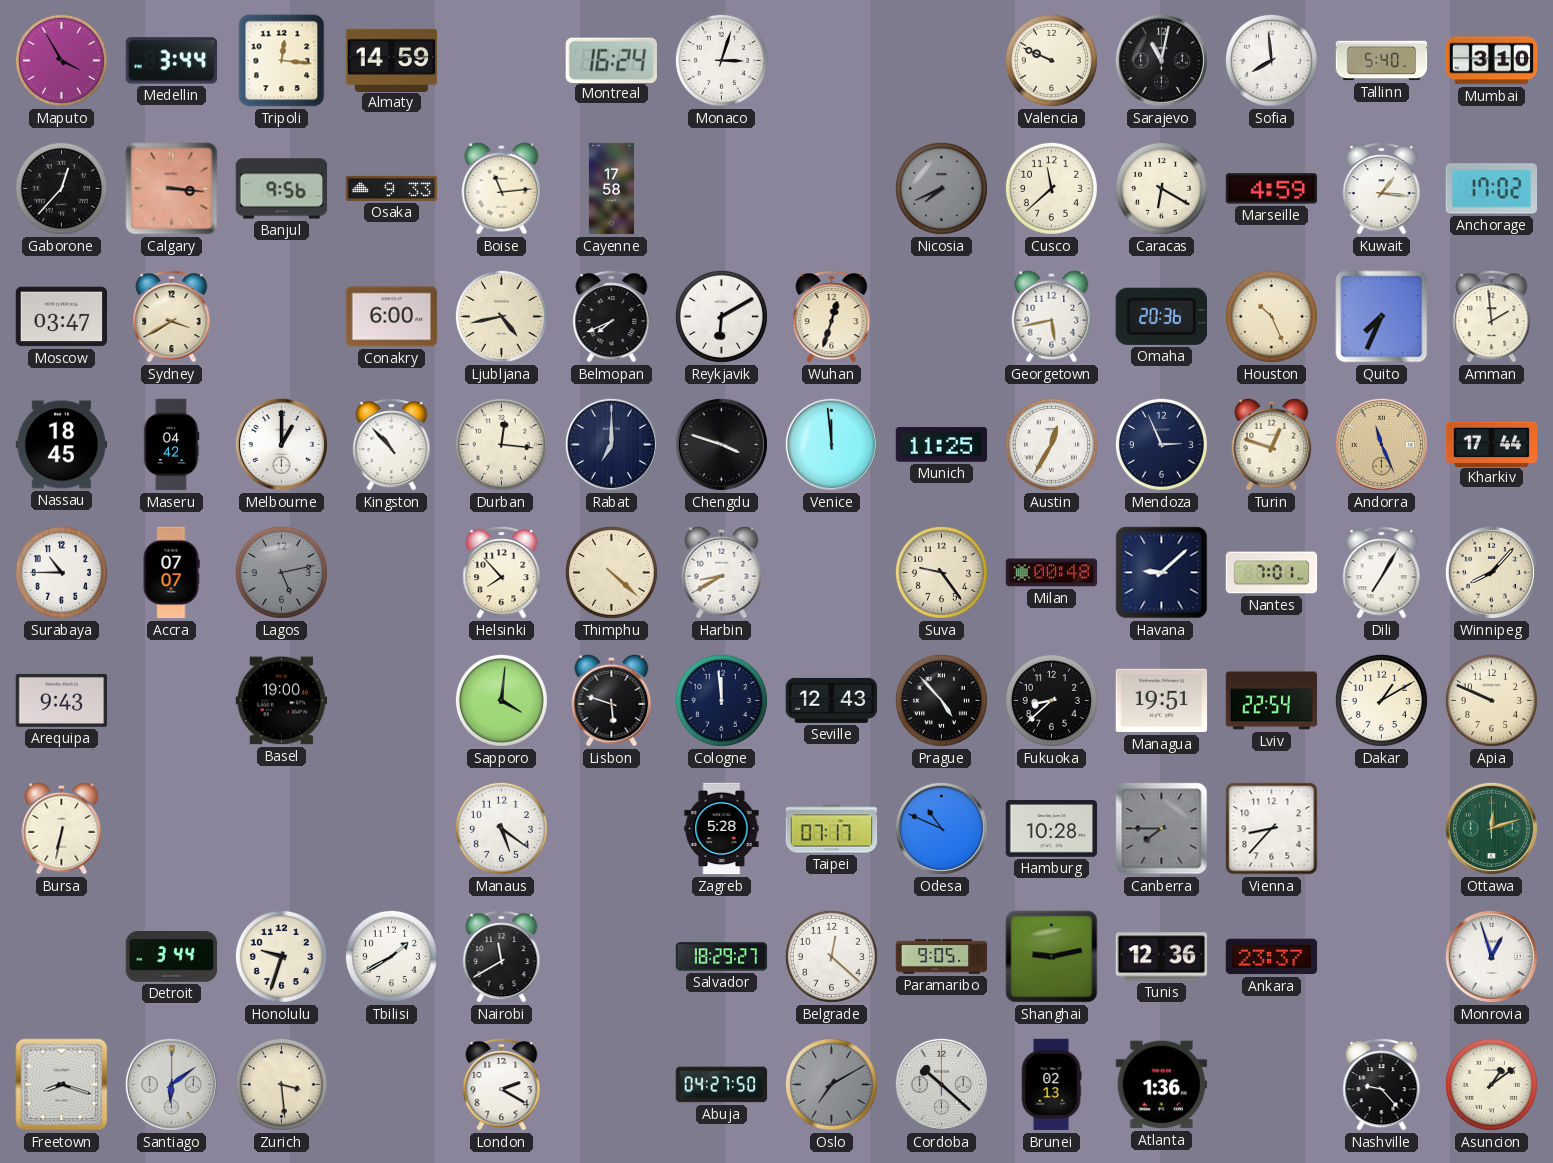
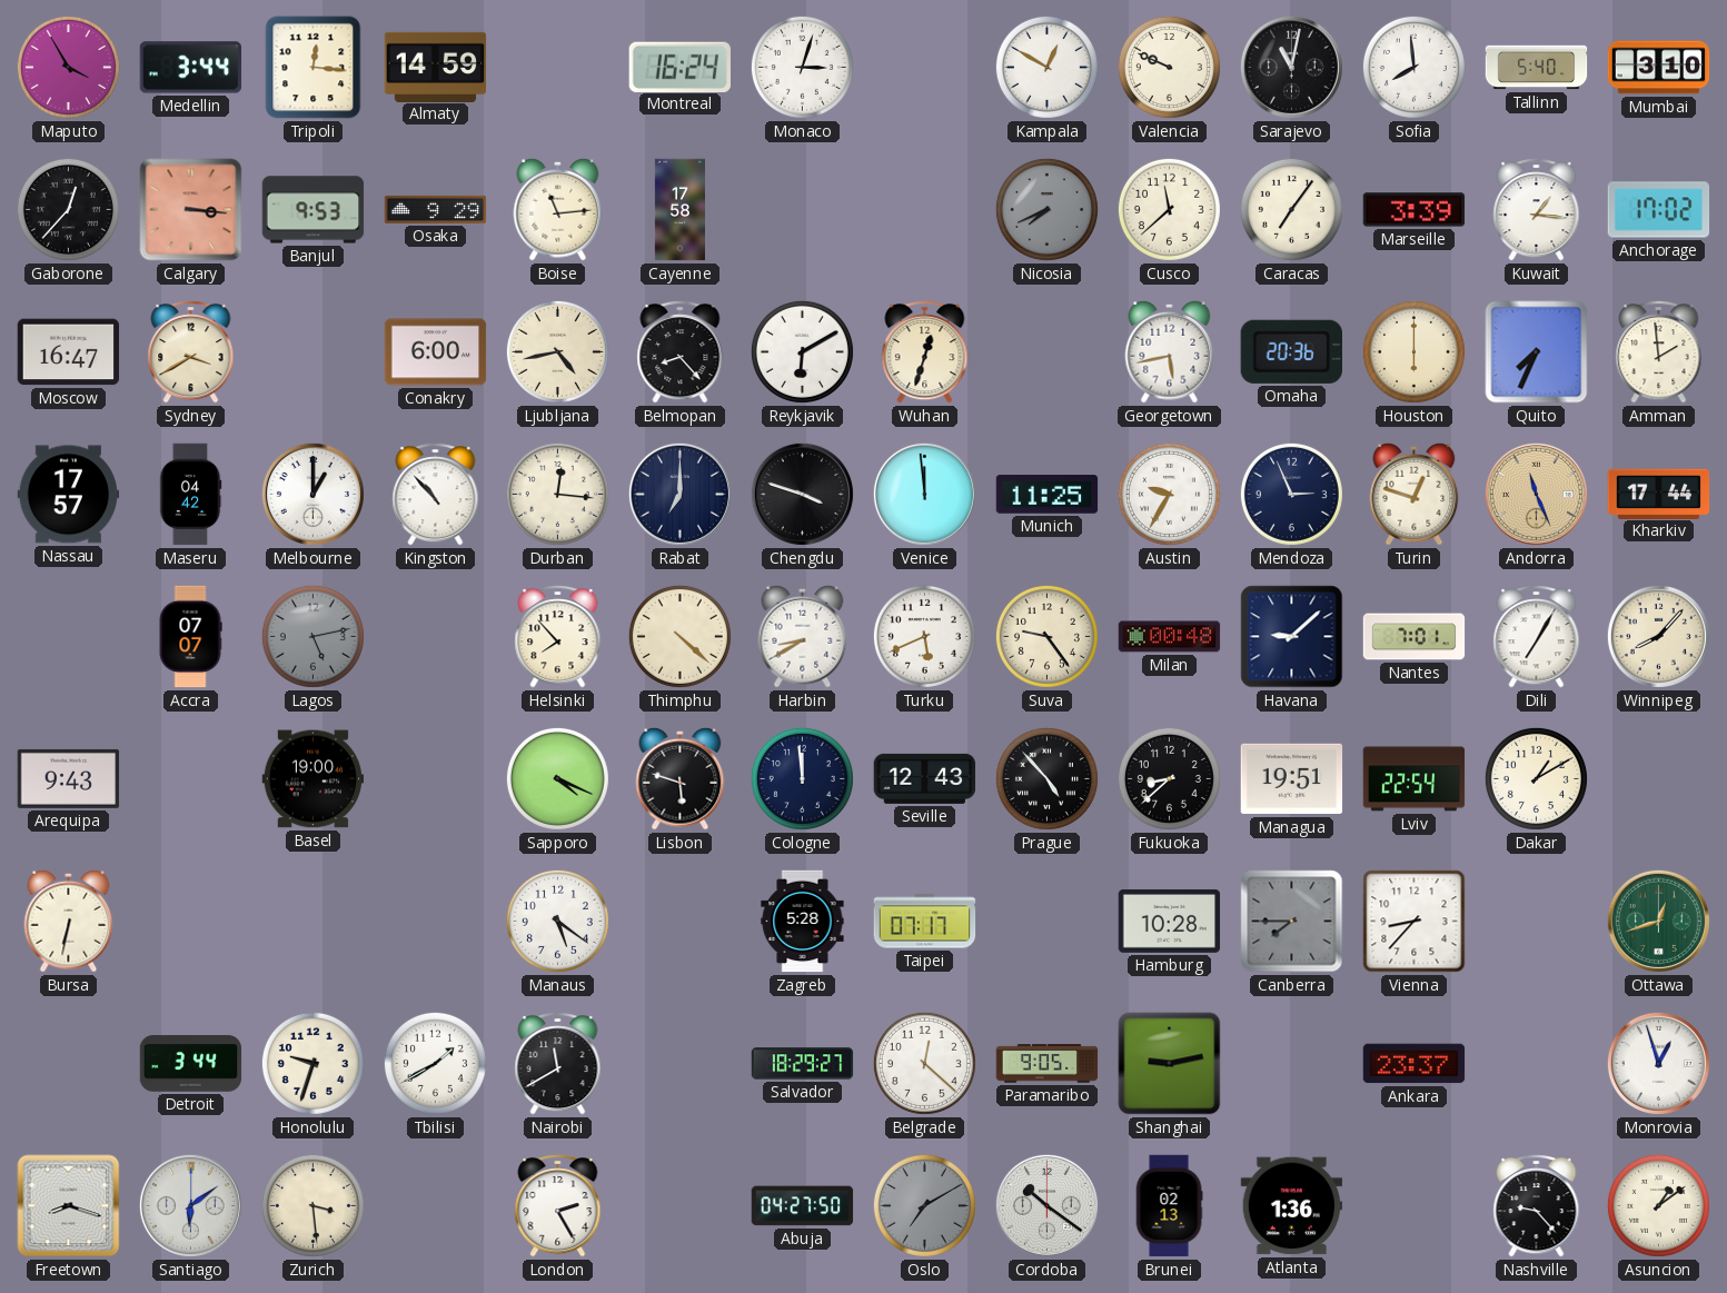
Kampala: none -> 12:50 (1046, 67)
Banjul: 9:56 -> 9:53 (314, 210)
Osaka: 9:33 -> 9:29 (436, 209)
Caracas: 6:20 -> 7:06 (1291, 209)
Marseille: 4:59 -> 3:39 (1415, 210)
Moscow: 03:47 -> 16:47 (69, 352)
Belmopan: 7:41 -> 8:23 (681, 352)
Houston: 10:26 -> 6:00 (1413, 351)
Nassau: 18:45 -> 17:57 (69, 495)
Austin: 12:35 -> 9:35 (1169, 494)
Surabaya: 10:45 -> none (61, 572)
Turku: none -> 5:41 (924, 636)
Sapporo: 4:01 -> 4:19 (557, 778)
Apia: 9:49 -> none (1491, 700)
Odesa: 10:49 -> none (941, 828)
Ottawa: 12:12 -> 12:42 (1658, 921)
Tunis: 12:36 -> none (1162, 957)
London: 2:20 -> 2:25 (558, 1206)
Cordoba: 10:22 -> 10:21 (1046, 1205)
